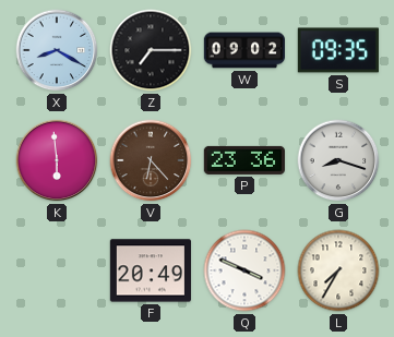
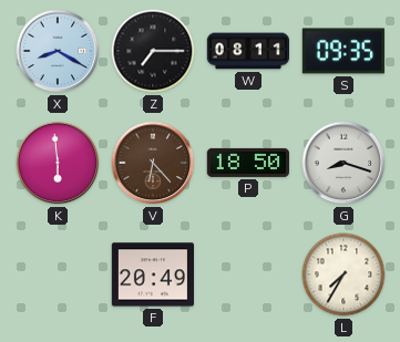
W: 09:02 -> 08:11 (248, 51)
P: 23:36 -> 18:50 (247, 163)
Q: 3:49 -> none (244, 270)
